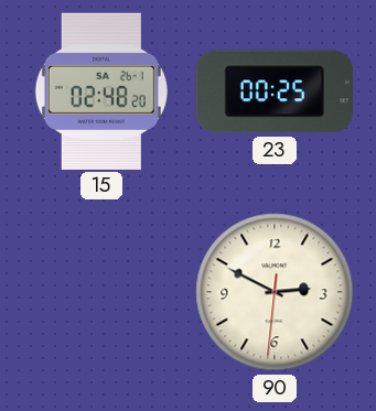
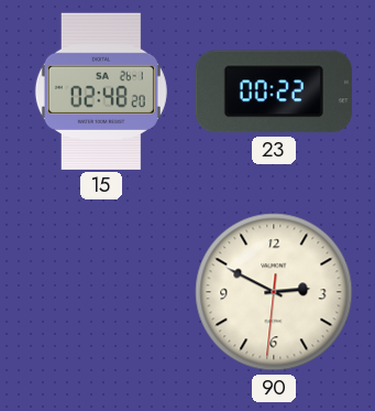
23: 00:25 -> 00:22 (274, 91)
